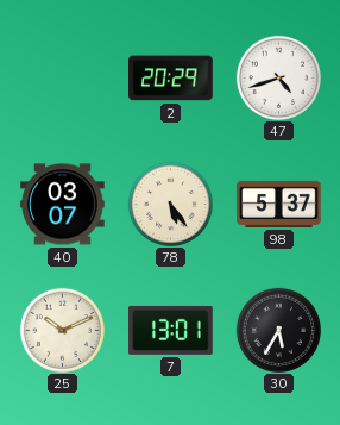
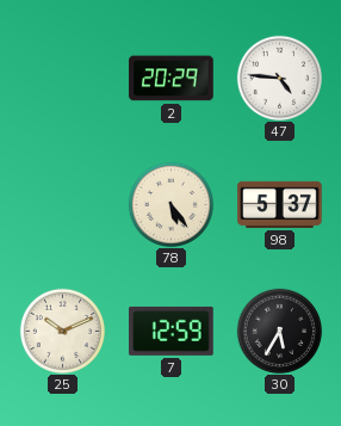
47: 4:42 -> 4:46 (279, 78)
40: 03:07 -> none (63, 205)
7: 13:01 -> 12:59 (172, 331)
